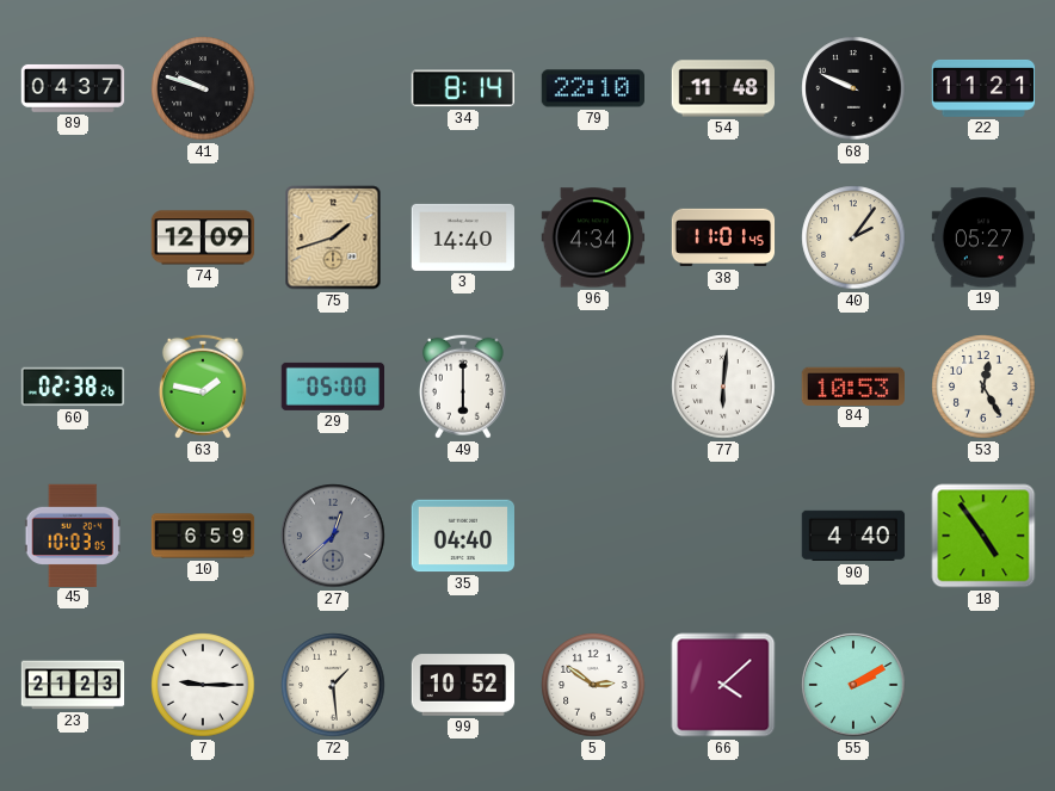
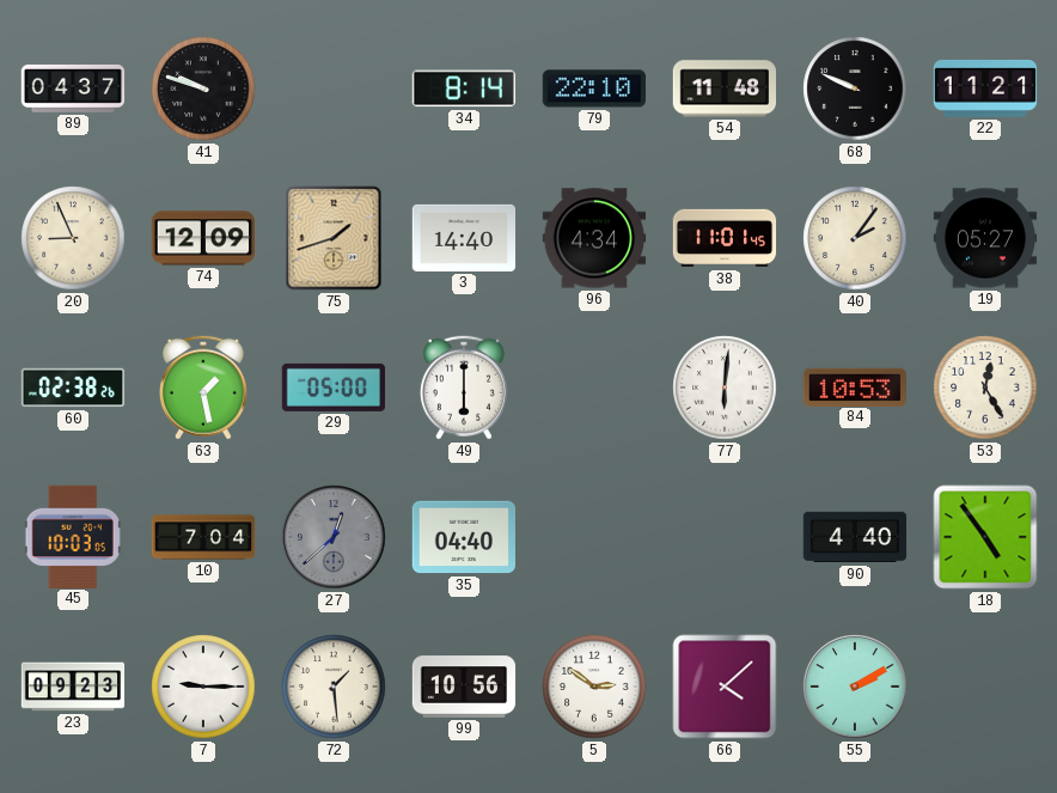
20: none -> 8:56 (73, 238)
63: 1:47 -> 1:28 (203, 388)
10: 6:59 -> 7:04 (203, 537)
23: 21:23 -> 09:23 (73, 687)
99: 10:52 -> 10:56 (464, 687)
